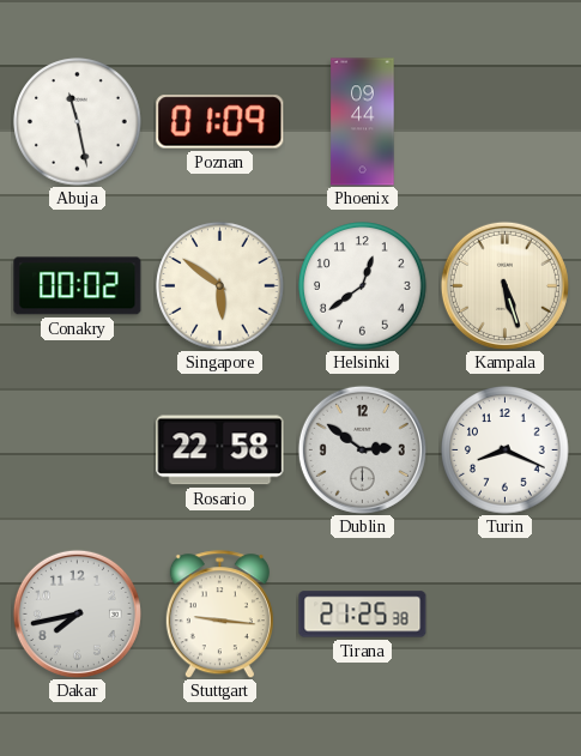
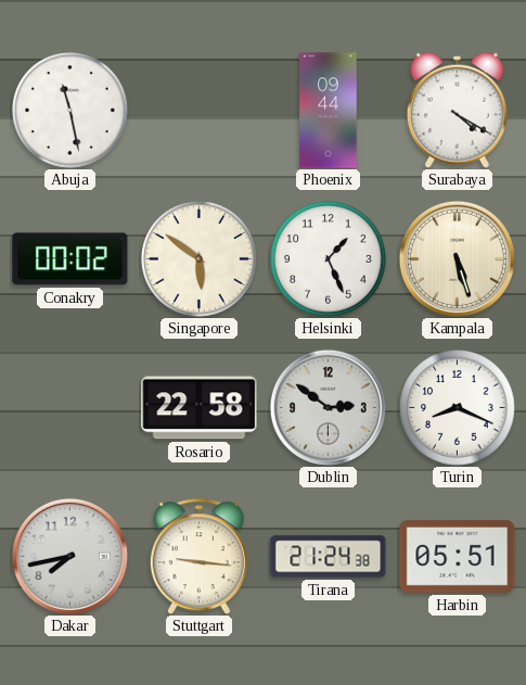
Poznan: 01:09 -> none (220, 122)
Surabaya: none -> 4:20 (457, 110)
Helsinki: 12:39 -> 1:26 (329, 259)
Tirana: 21:25 -> 21:24 (329, 557)
Harbin: none -> 05:51 (458, 556)
